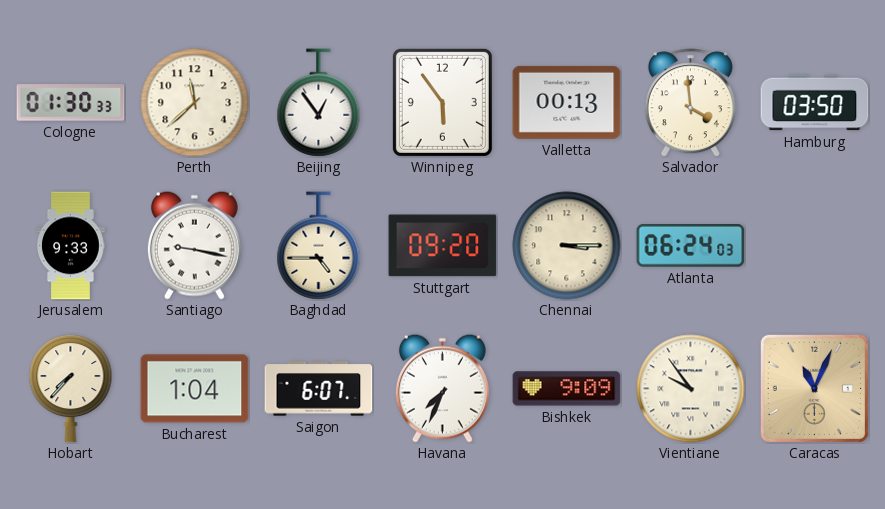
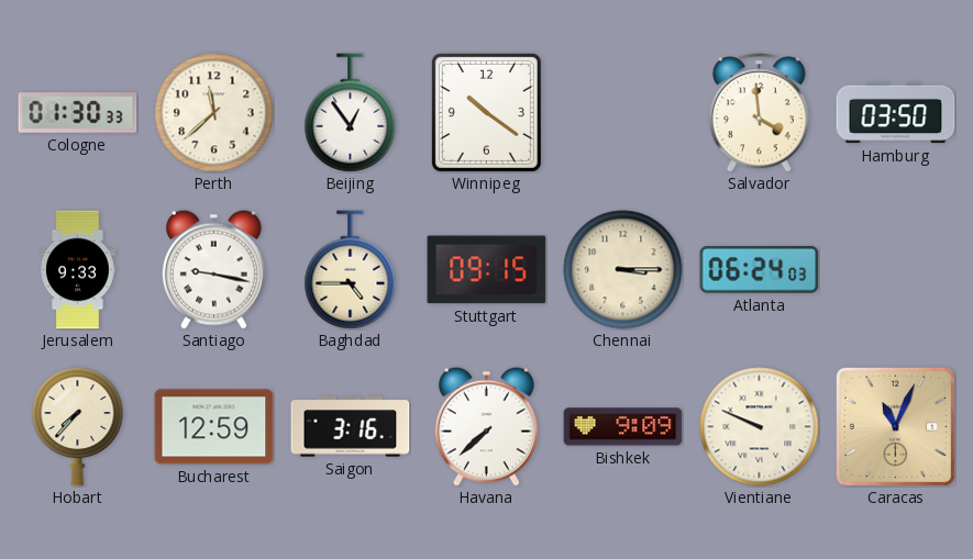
Winnipeg: 5:54 -> 10:21 (486, 112)
Valletta: 00:13 -> none (567, 102)
Stuttgart: 09:20 -> 09:15 (487, 270)
Bucharest: 1:04 -> 12:59 (214, 427)
Saigon: 6:07 -> 3:16 (351, 427)
Havana: 7:34 -> 7:38 (486, 426)
Vientiane: 9:54 -> 9:49 (760, 427)
